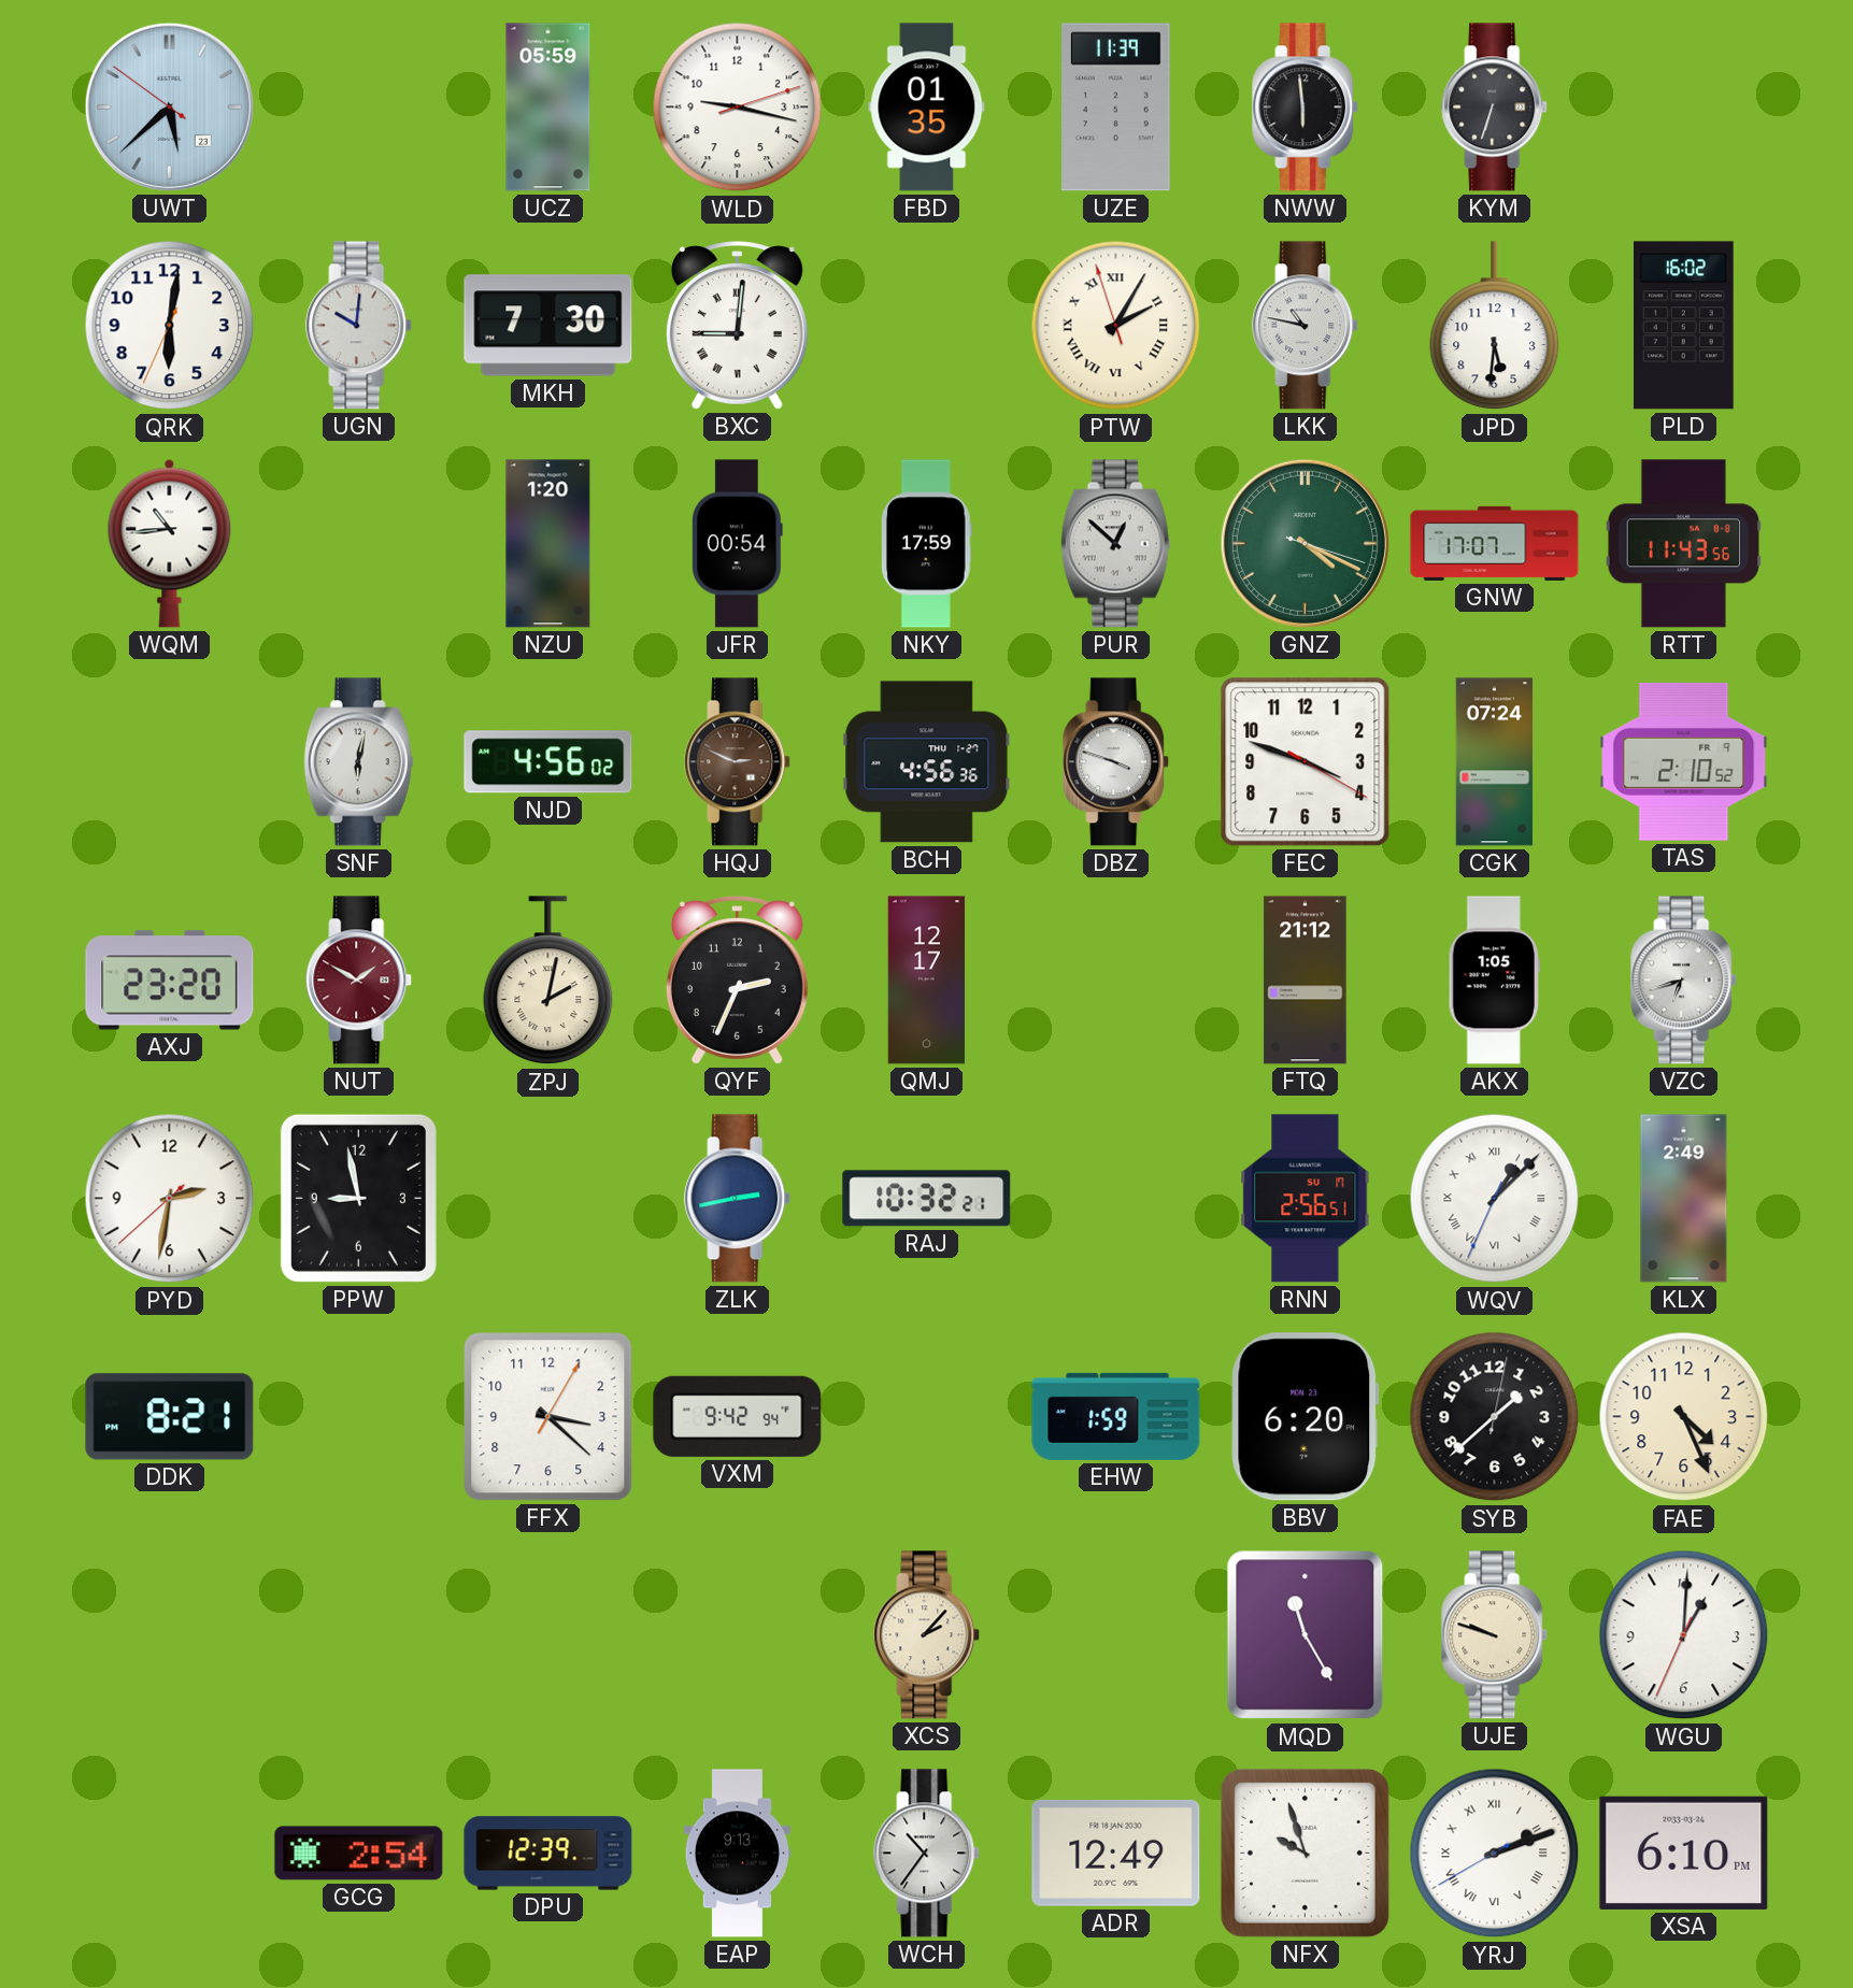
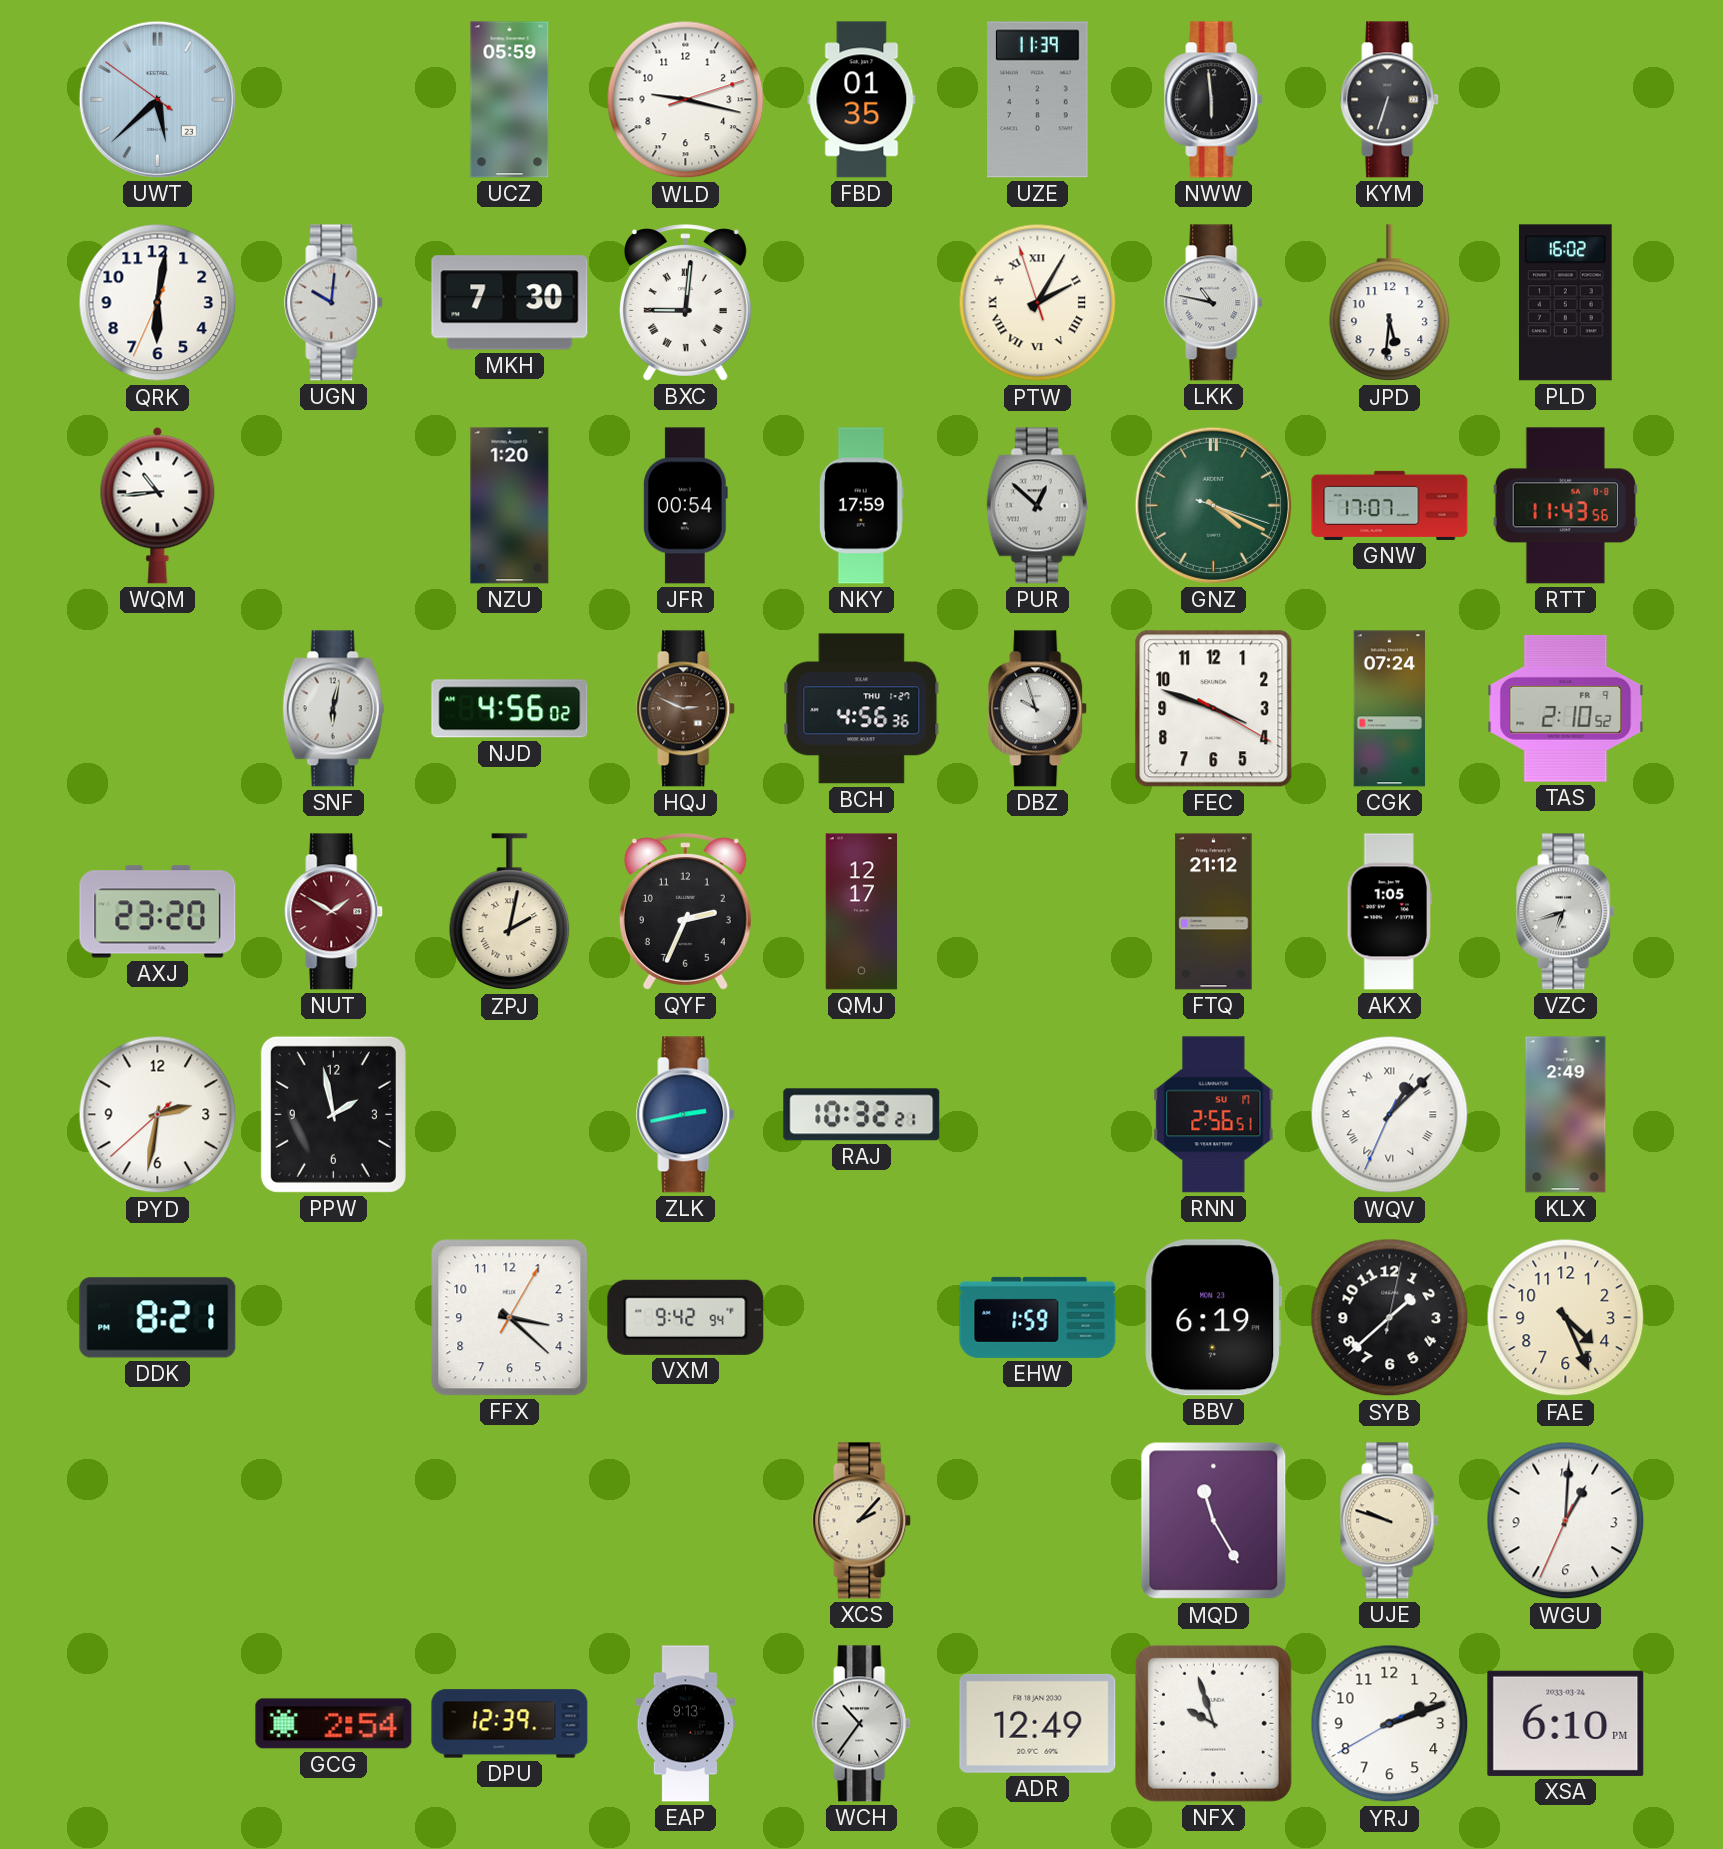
DBZ: 3:48 -> 9:57 (1038, 709)
PPW: 8:58 -> 1:58 (333, 1114)
BBV: 6:20 -> 6:19 (1214, 1318)
YRJ numerals: Roman -> Arabic (1390, 1724)
